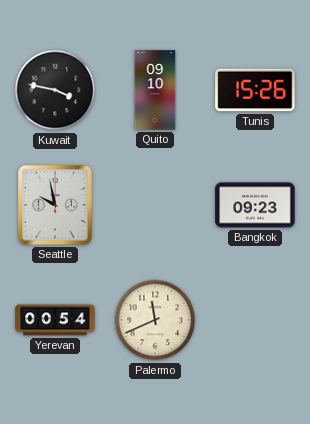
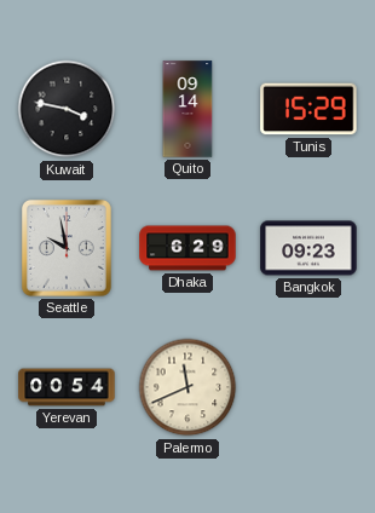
Quito: 09:10 -> 09:14 (187, 109)
Tunis: 15:26 -> 15:29 (308, 109)
Dhaka: none -> 6:29 (187, 248)
